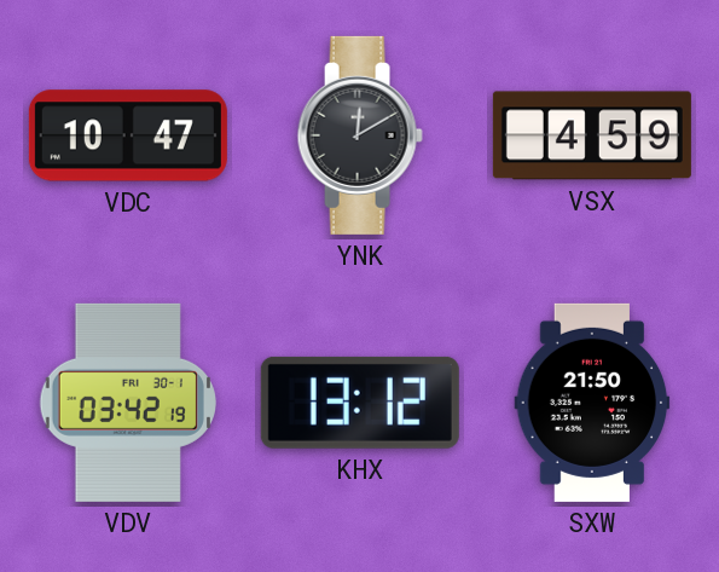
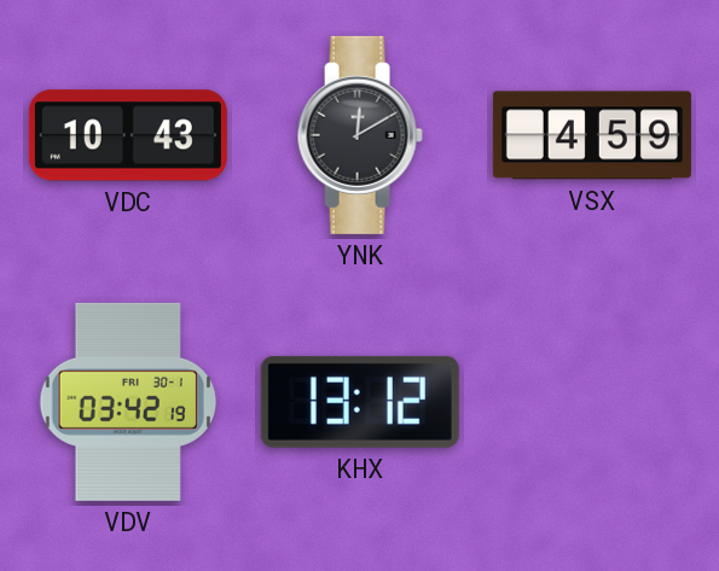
VDC: 10:47 -> 10:43 (128, 135)
SXW: 21:50 -> none (592, 403)
